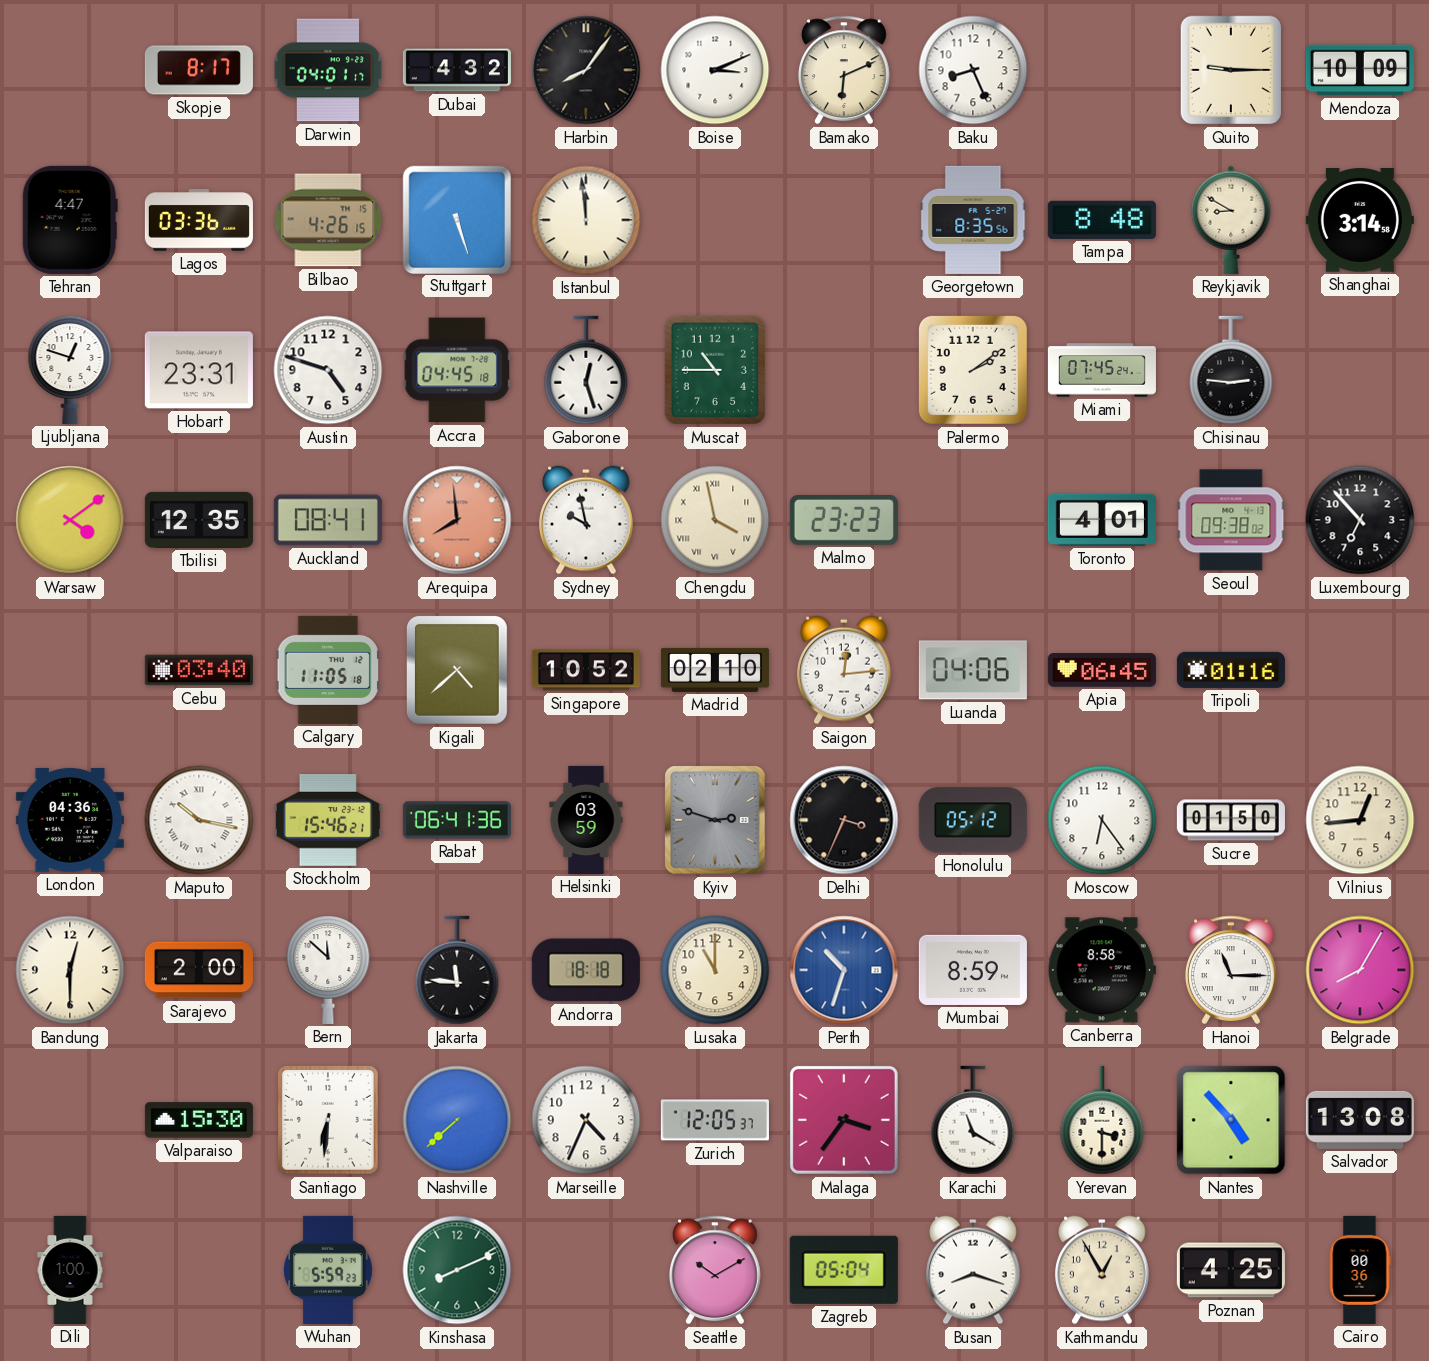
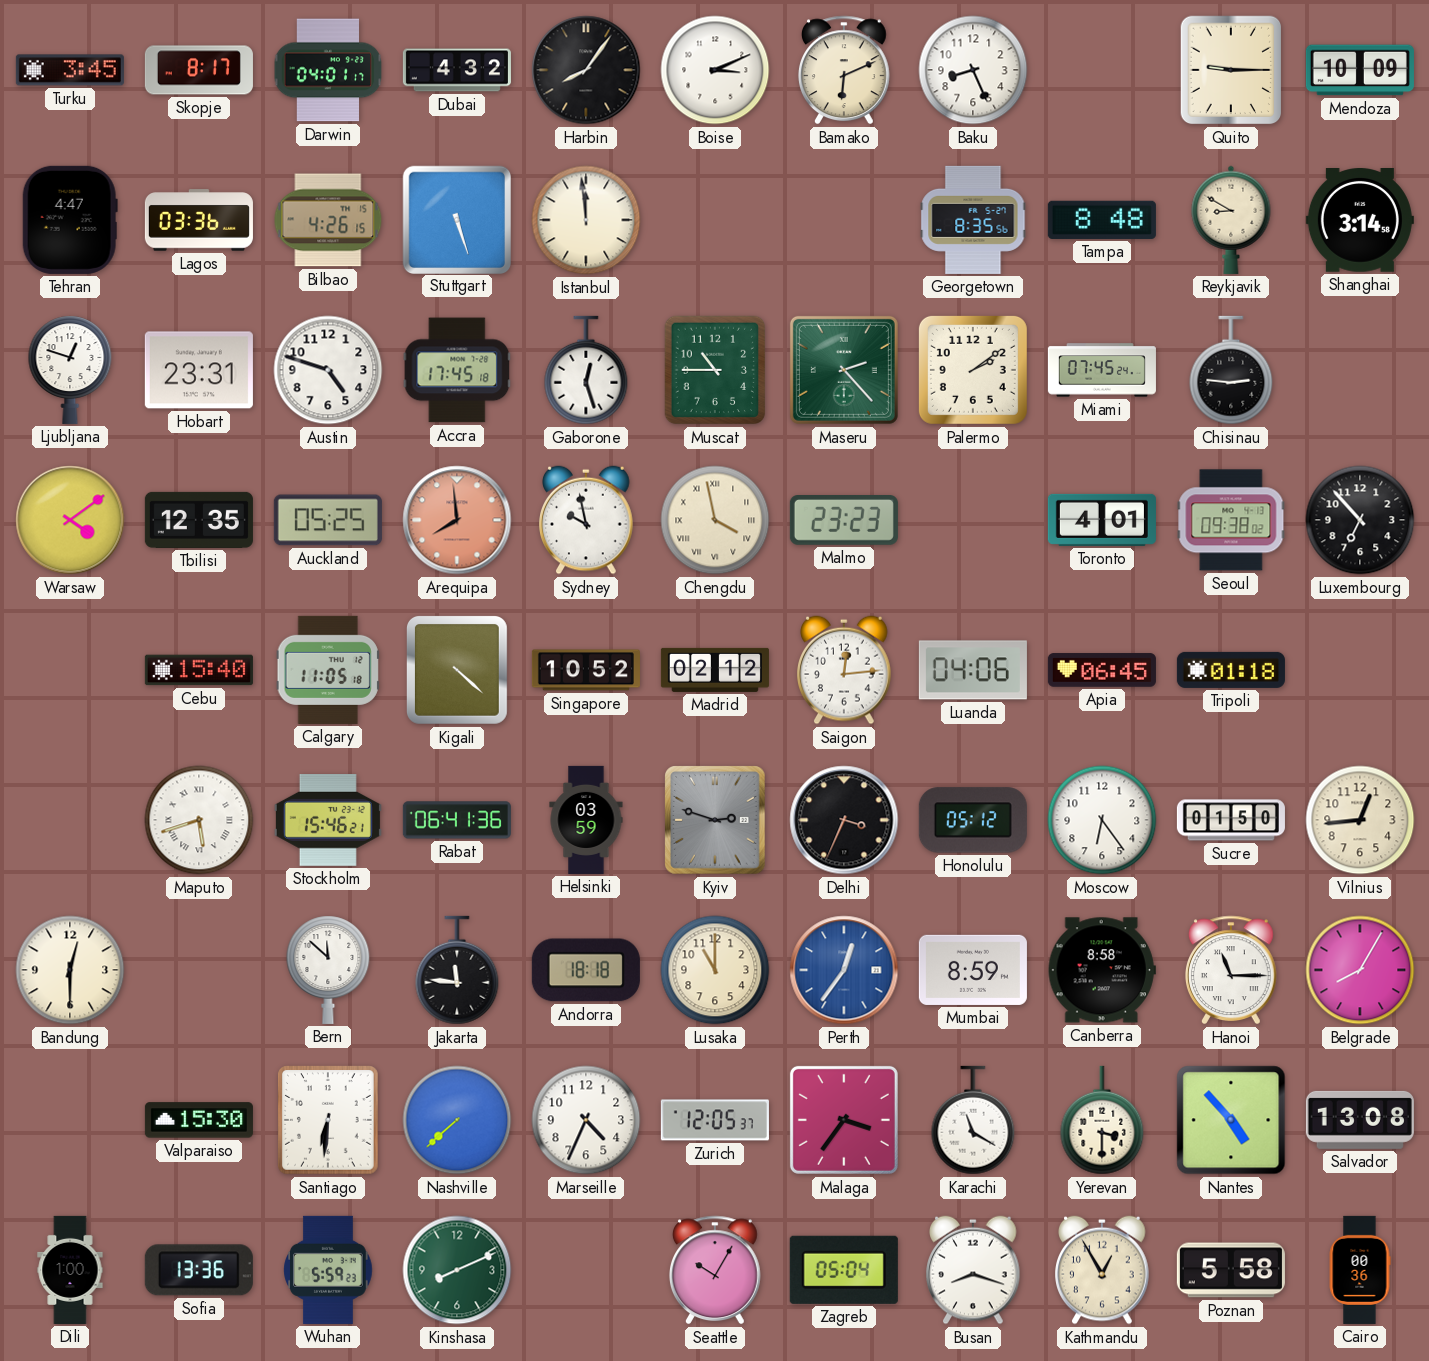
Turku: none -> 3:45 (70, 70)
Accra: 04:45 -> 17:45 (457, 370)
Maseru: none -> 2:23 (844, 370)
Auckland: 08:41 -> 05:25 (328, 520)
Cebu: 03:40 -> 15:40 (199, 670)
Kigali: 4:38 -> 4:22 (457, 670)
Madrid: 02:10 -> 02:12 (715, 670)
Tripoli: 01:16 -> 01:18 (1231, 670)
London: 04:36 -> none (70, 820)
Maputo: 10:17 -> 5:42 (199, 820)
Sarajevo: 2:00 -> none (199, 970)
Perth: 10:33 -> 12:36 (844, 970)
Sofia: none -> 13:36 (199, 1270)
Seattle: 10:10 -> 10:05 (715, 1270)
Poznan: 4:25 -> 5:58 (1231, 1270)
